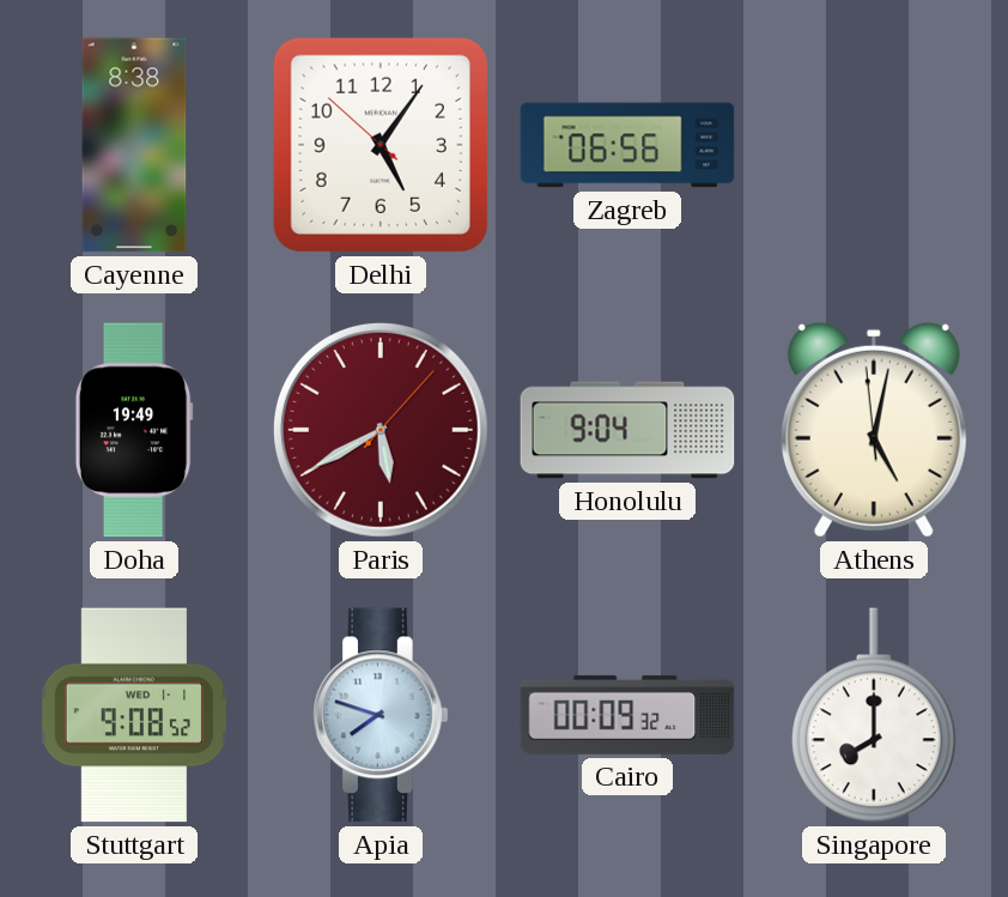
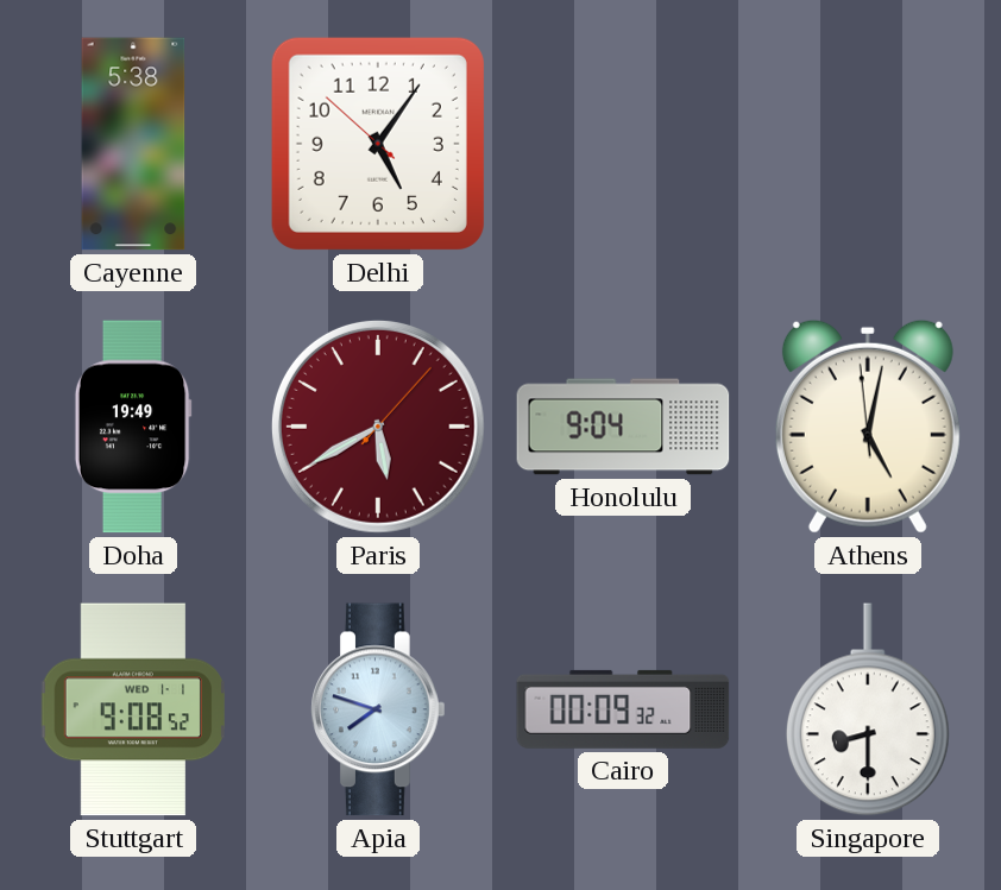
Cayenne: 8:38 -> 5:38 (133, 144)
Zagreb: 06:56 -> none (627, 145)
Singapore: 8:00 -> 8:30 (868, 709)
